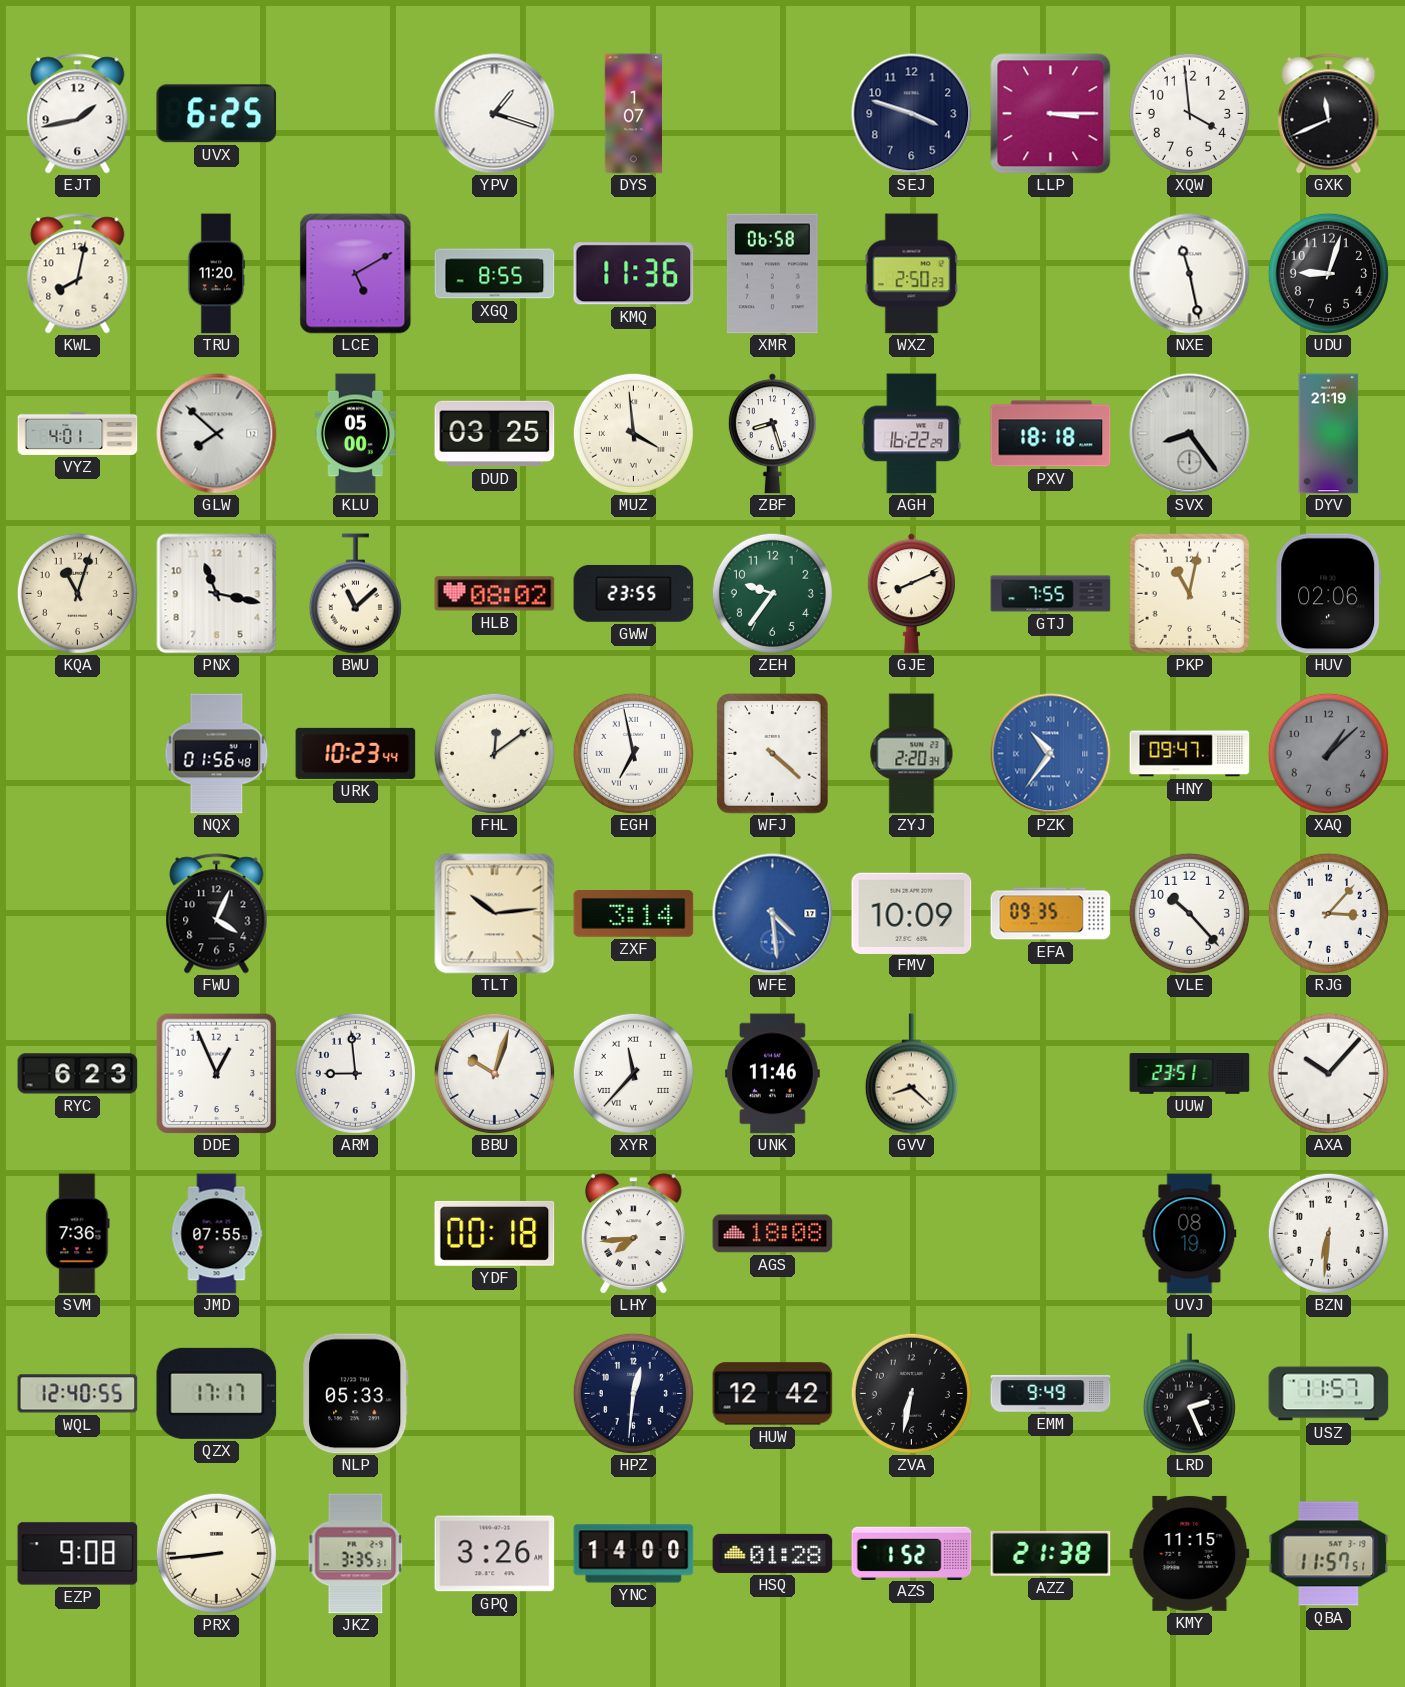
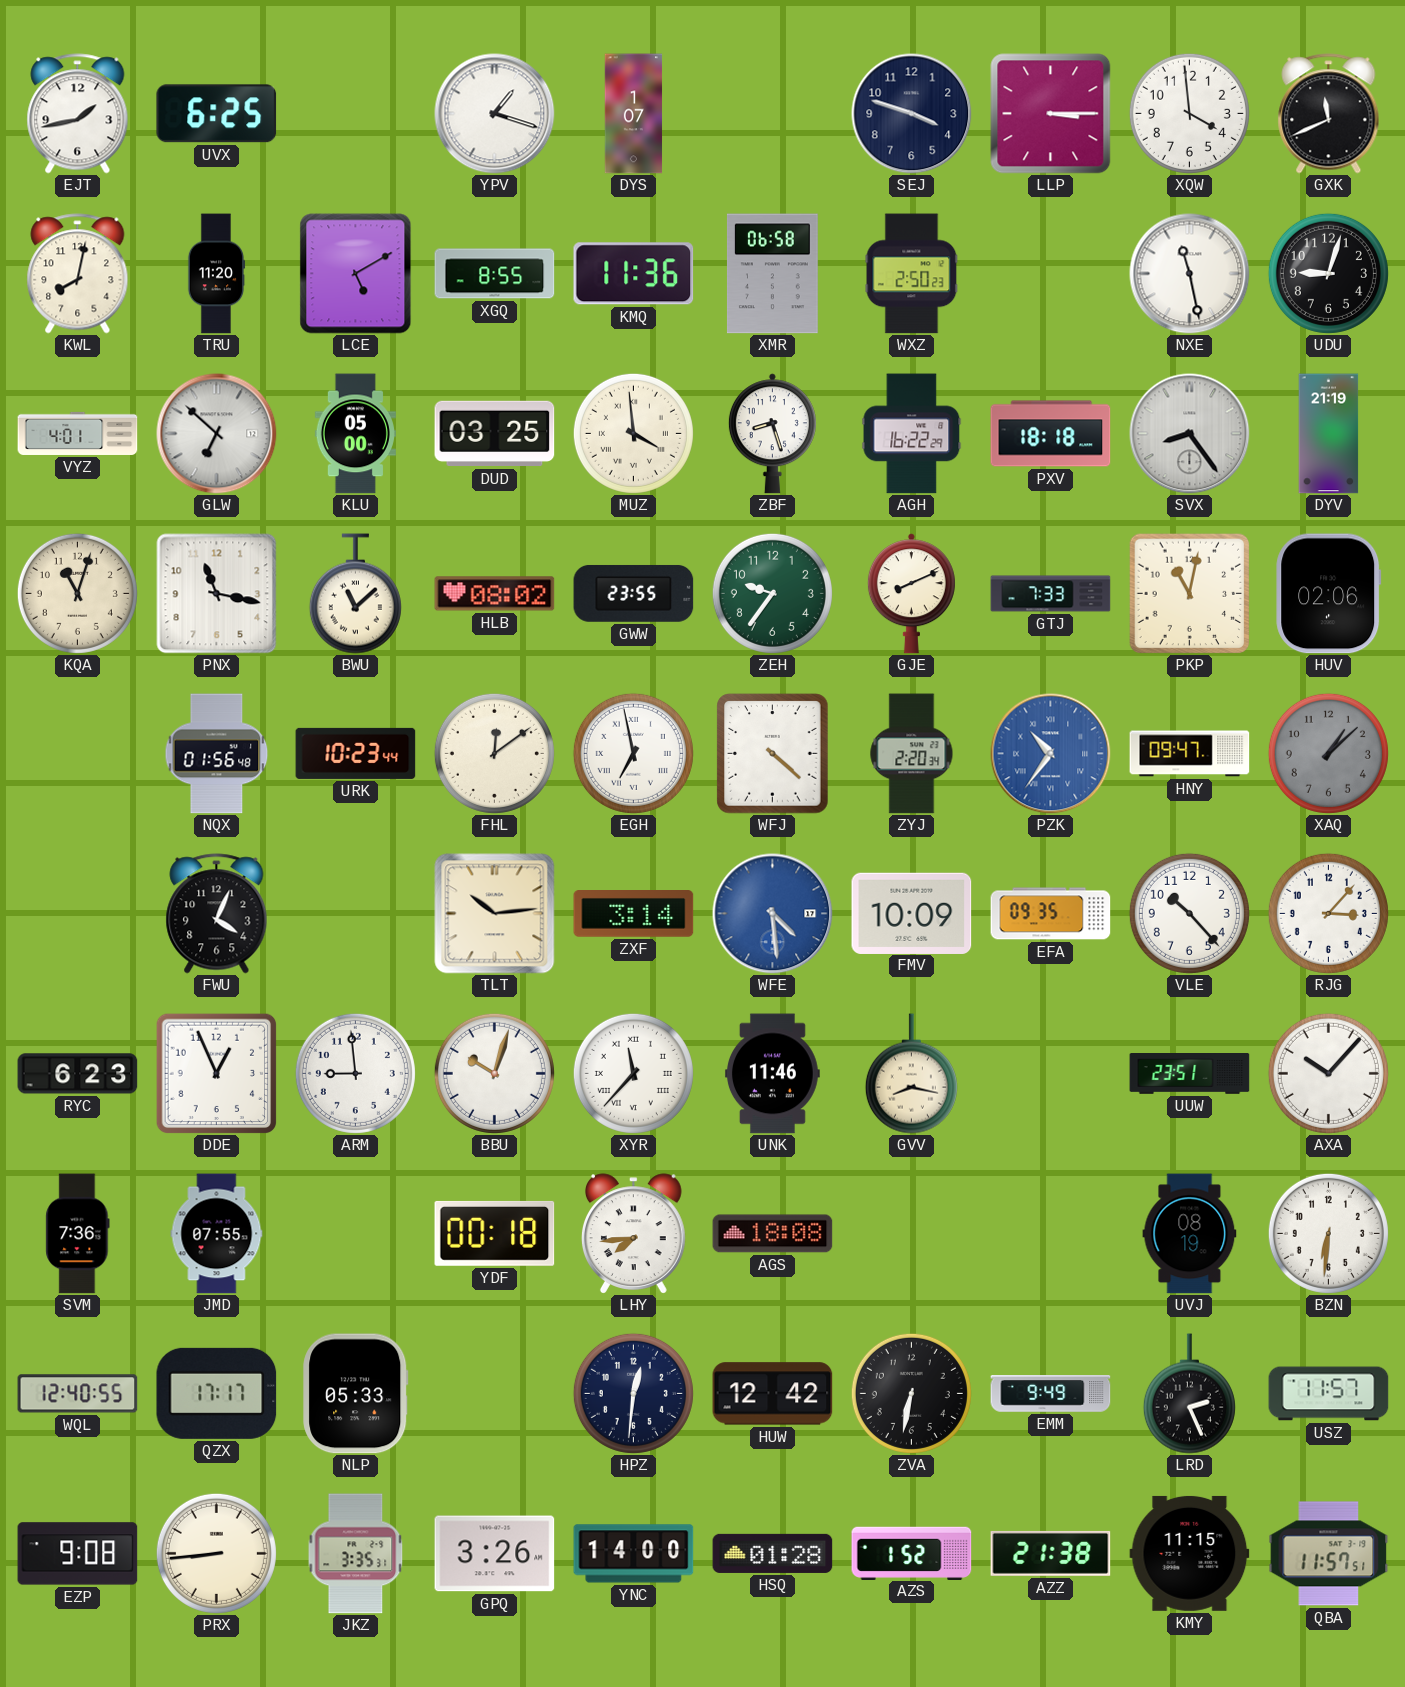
GLW: 7:52 -> 6:52 (217, 434)
GTJ: 7:55 -> 7:33 (1051, 594)
GVV: 8:22 -> 8:17 (911, 1074)
